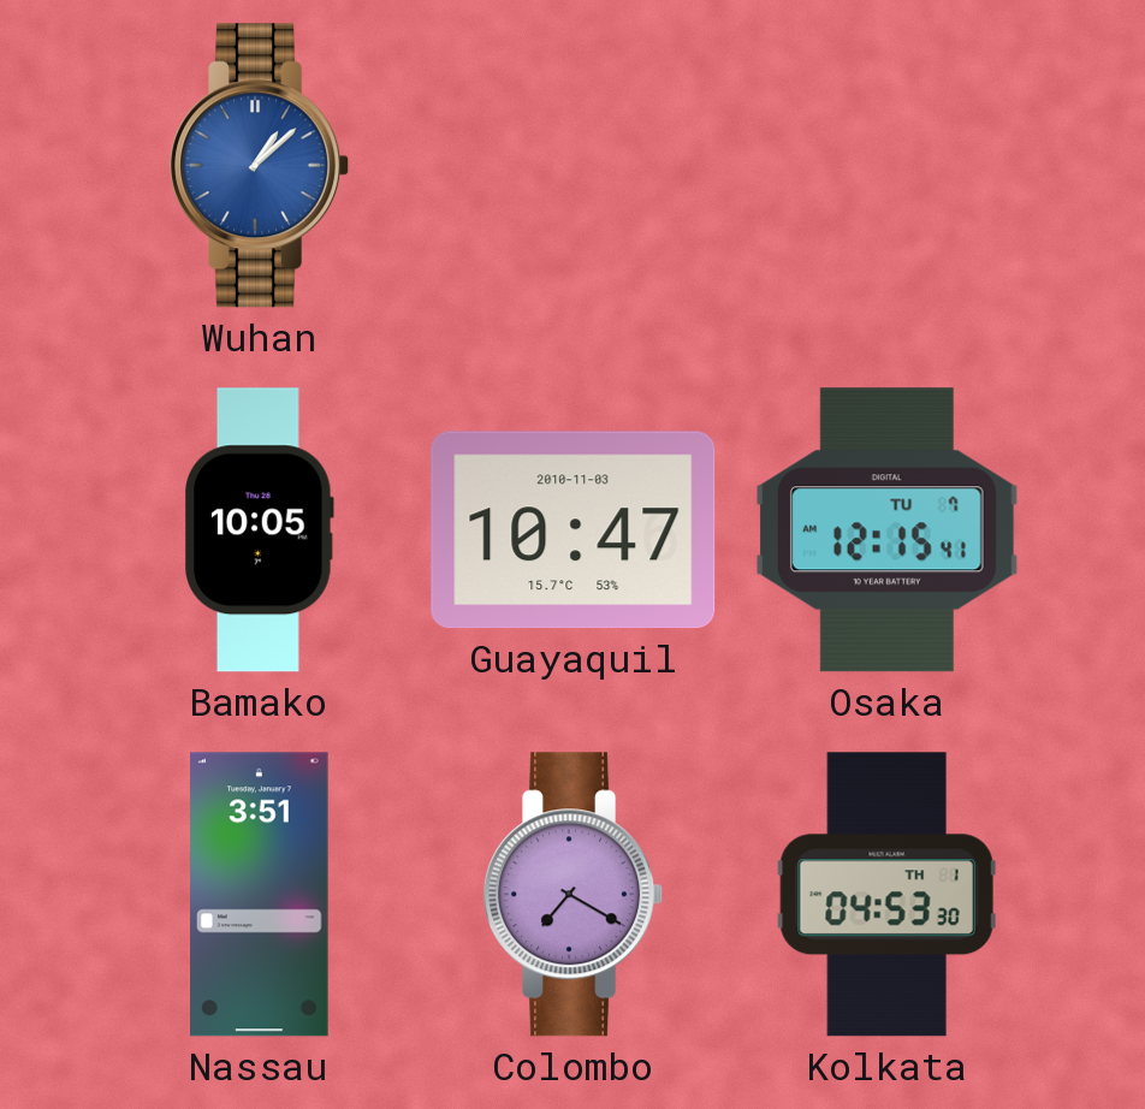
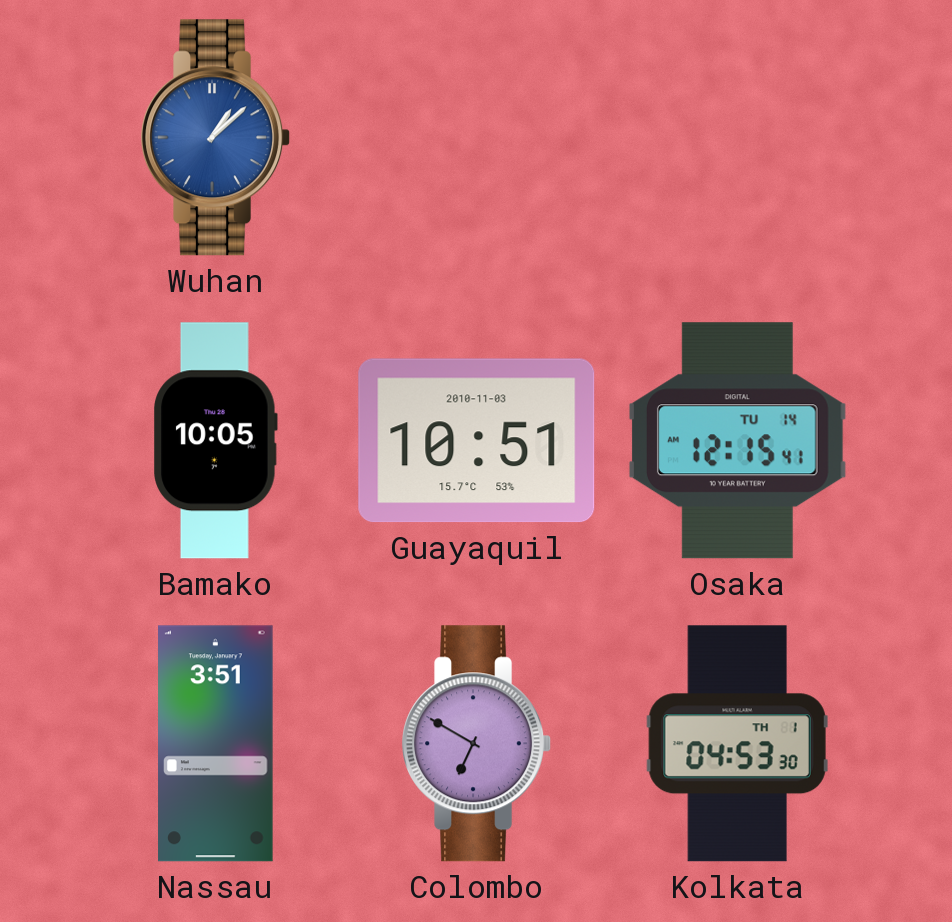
Guayaquil: 10:47 -> 10:51 (477, 441)
Osaka date: TU 7 -> TU 14 (737, 441)
Colombo: 7:20 -> 6:50 (477, 744)
